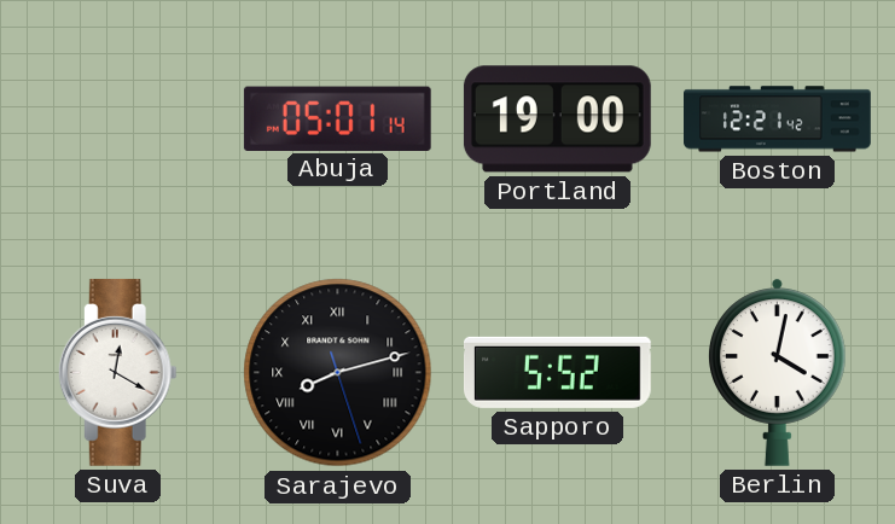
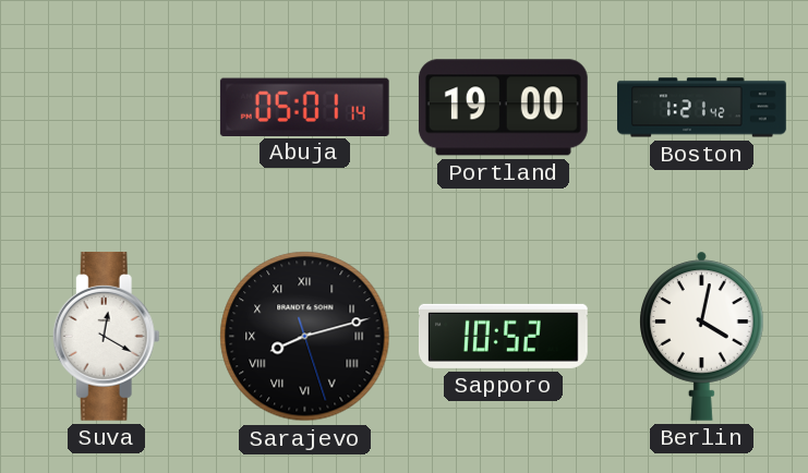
Boston: 12:21 -> 1:21 (702, 108)
Sapporo: 5:52 -> 10:52 (504, 336)
